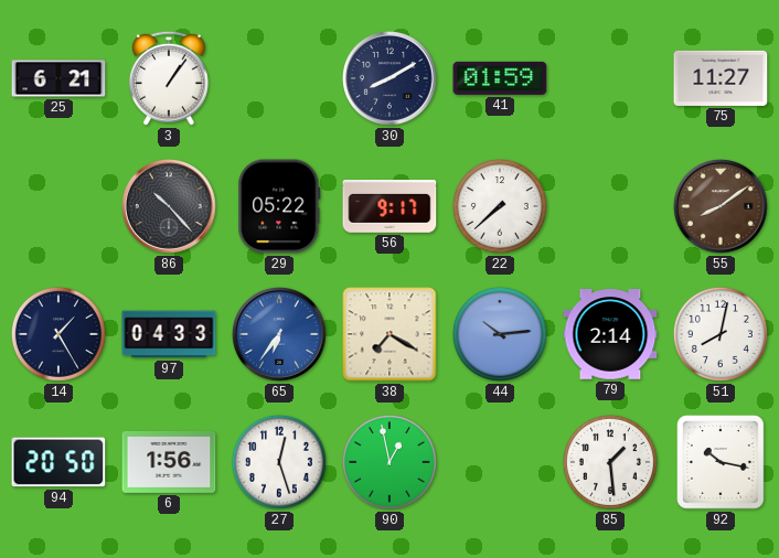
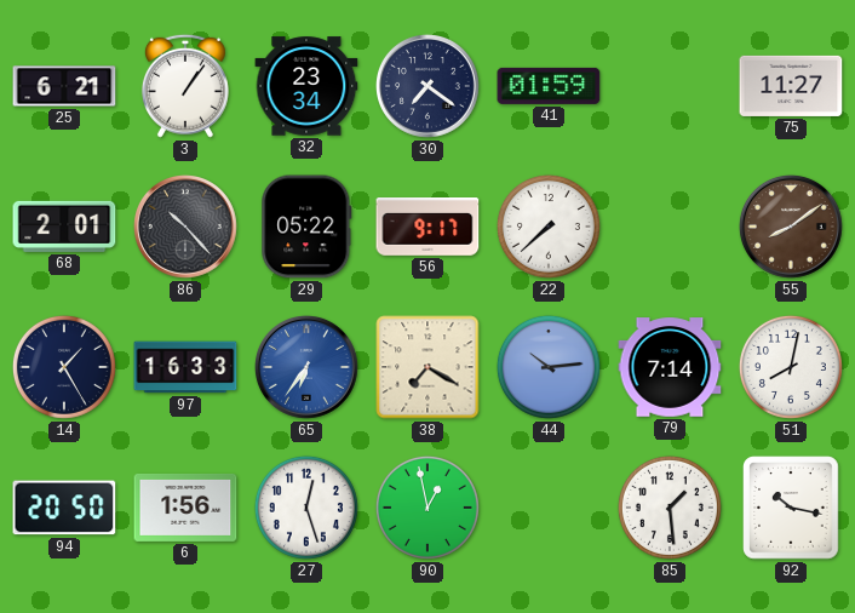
32: none -> 23:34 (306, 86)
30: 8:10 -> 7:21 (429, 87)
68: none -> 2:01 (64, 227)
97: 04:33 -> 16:33 (185, 367)
79: 2:14 -> 7:14 (670, 367)
